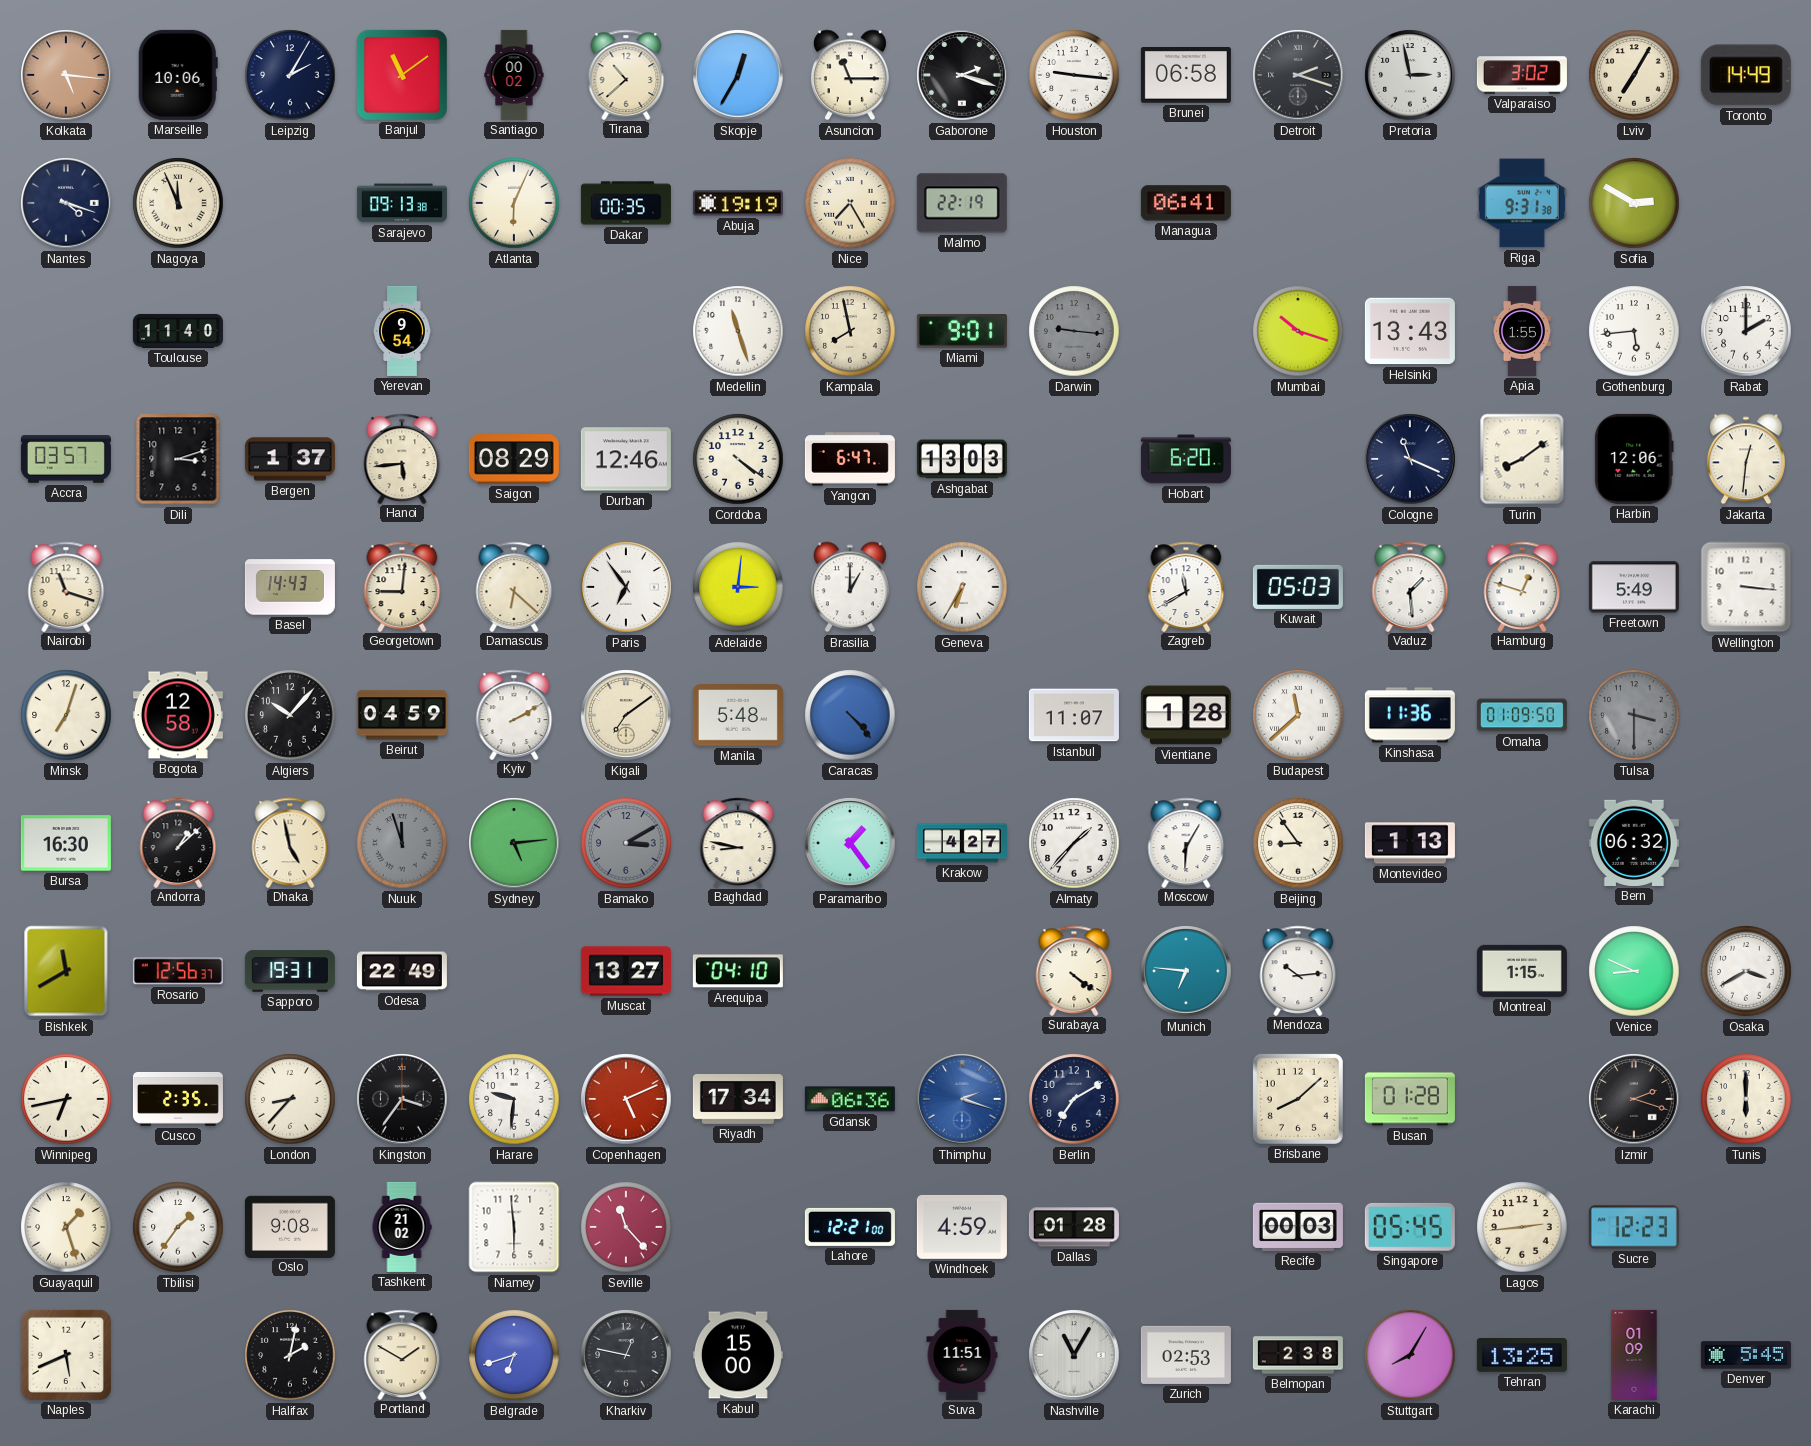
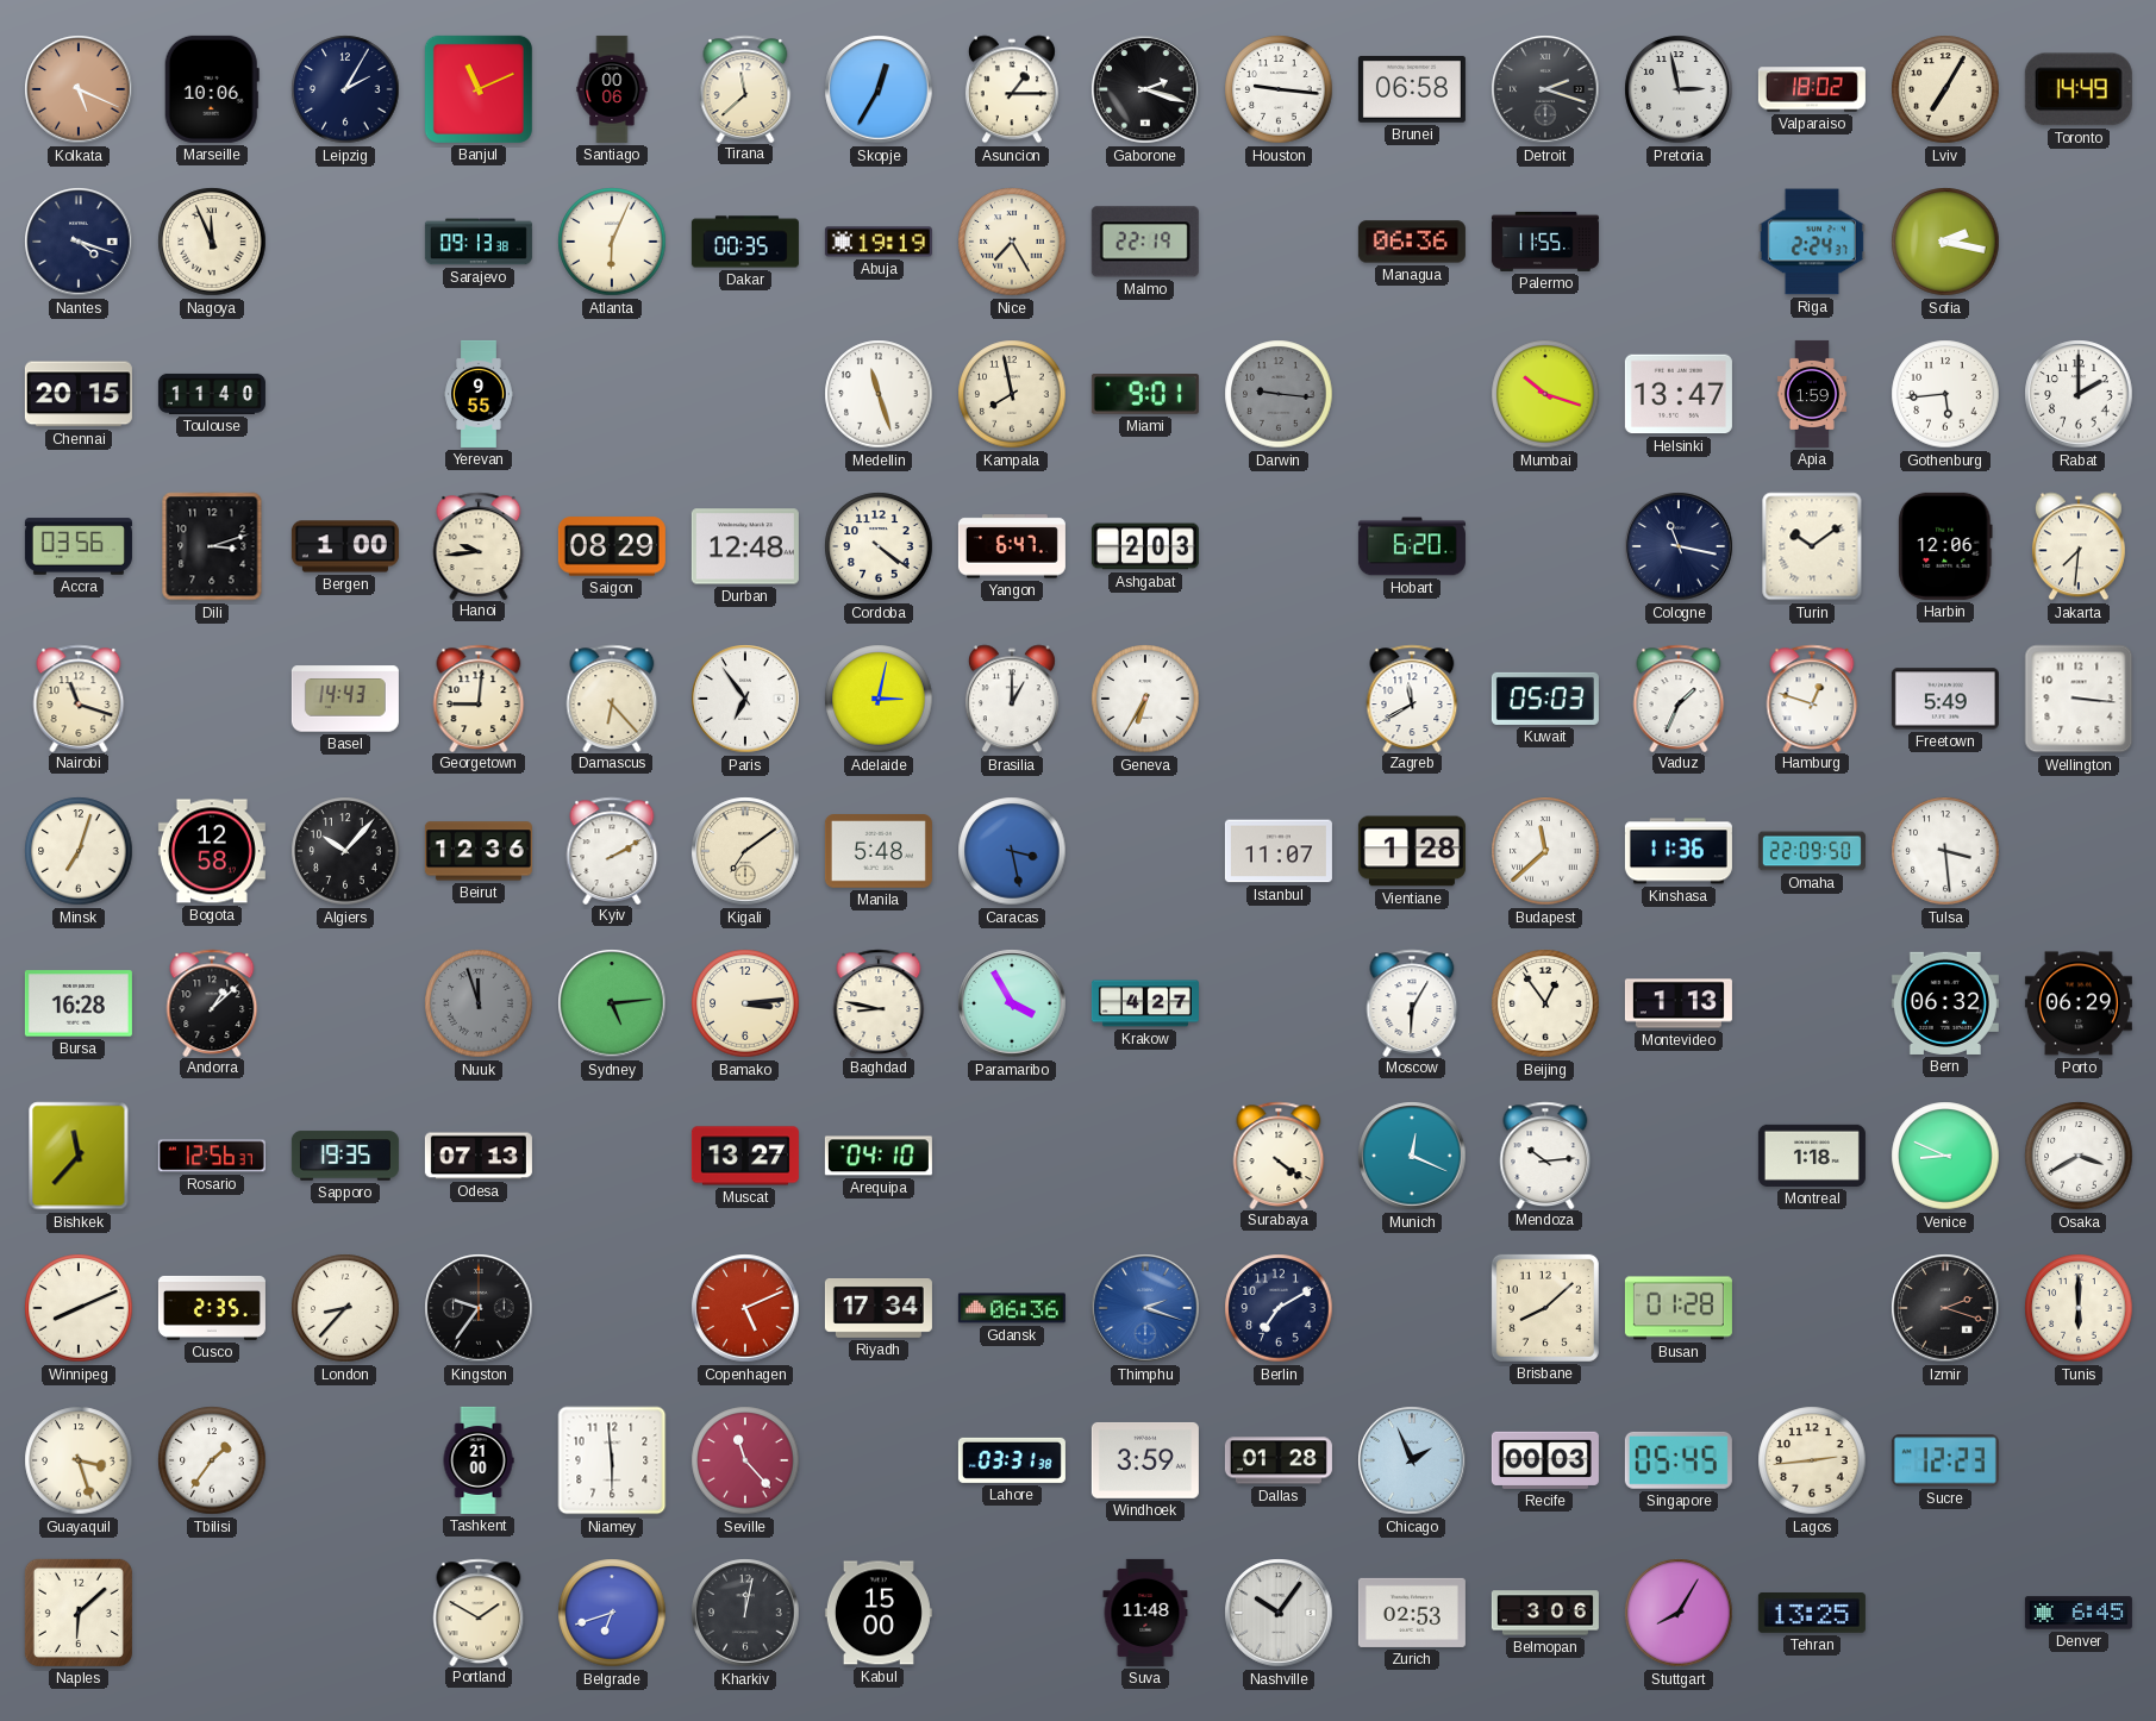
Kolkata: 5:16 -> 5:19 (79, 89)
Banjul: 11:09 -> 11:11 (479, 89)
Santiago: 00:02 -> 00:06 (612, 89)
Tirana: 10:38 -> 11:38 (745, 88)
Asuncion: 11:15 -> 1:15 (1012, 89)
Valparaiso: 3:02 -> 18:02 (1812, 89)
Managua: 06:41 -> 06:36 (1412, 242)
Palermo: none -> 11:55 (1545, 242)
Riga: 9:31 -> 2:24 (1812, 242)
Sofia: 2:50 -> 2:17 (1945, 242)
Chennai: none -> 20:15 (79, 394)
Yerevan: 9:54 -> 9:55 (479, 394)
Helsinki: 13:43 -> 13:47 (1679, 394)
Apia: 1:55 -> 1:59 (1812, 394)
Accra: 03:57 -> 03:56 (79, 546)
Bergen: 1:37 -> 1:00 (345, 546)
Hanoi: 5:44 -> 9:44 (479, 545)
Durban: 12:46 -> 12:48 (745, 546)
Ashgabat: 13:03 -> 2:03 (1145, 546)
Cologne: 11:19 -> 11:17 (1679, 546)
Turin: 8:09 -> 10:09 (1812, 546)
Jakarta: 12:31 -> 7:31 (2079, 546)
Damascus: 6:22 -> 6:23 (612, 697)
Adelaide: 3:01 -> 3:02 (879, 699)
Vaduz: 1:29 -> 1:34 (1679, 697)
Beirut: 04:59 -> 12:36 (479, 851)
Caracas: 4:23 -> 3:28 (1012, 851)
Omaha: 01:09 -> 22:09 (1812, 851)
Tulsa: 3:30 -> 3:29 (1945, 851)
Tulsa dial: grey -> white (1945, 851)
Bursa: 16:30 -> 16:28 (79, 1003)
Dhaka: 4:58 -> none (290, 842)
Bamako: 3:10 -> 3:14 (745, 1003)
Bamako dial: grey -> cream (745, 1003)
Paramaribo: 1:24 -> 3:55 (1012, 1003)
Almaty: 1:37 -> none (1074, 843)
Beijing: 8:54 -> 12:54 (1545, 1003)
Porto: none -> 06:29 (2079, 1003)
Bishkek: 11:40 -> 11:37 (79, 1156)
Sapporo: 19:31 -> 19:35 (345, 1156)
Odesa: 22:49 -> 07:13 (479, 1156)
Munich: 6:46 -> 12:19 (1412, 1156)
Montreal: 1:15 -> 1:18 (1812, 1156)
Winnipeg: 6:43 -> 8:11 (79, 1308)
Kingston: 3:36 -> 9:36 (479, 1308)
Harare: 9:31 -> none (514, 1099)
Guayaquil: 1:27 -> 3:27 (79, 1460)
Oslo: 9:08 -> none (290, 1226)
Tashkent: 21:02 -> 21:00 (479, 1460)
Lahore: 12:21 -> 03:31 (1012, 1460)
Windhoek: 4:59 -> 3:59 (1145, 1460)
Chicago: none -> 1:56 (1412, 1460)
Naples: 5:41 -> 6:08 (79, 1613)
Halifax: 2:02 -> none (290, 1355)
Kharkiv: 12:47 -> 12:02 (745, 1613)
Suva: 11:51 -> 11:48 (1145, 1613)
Nashville: 11:05 -> 10:06 (1279, 1613)
Belmopan: 2:38 -> 3:06 (1545, 1613)
Karachi: 01:09 -> none (1634, 1355)
Denver: 5:45 -> 6:45 (2079, 1613)
